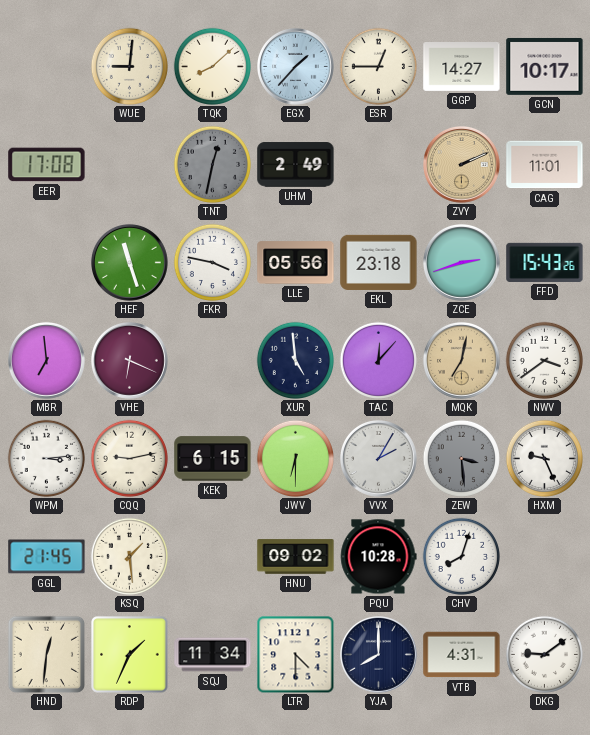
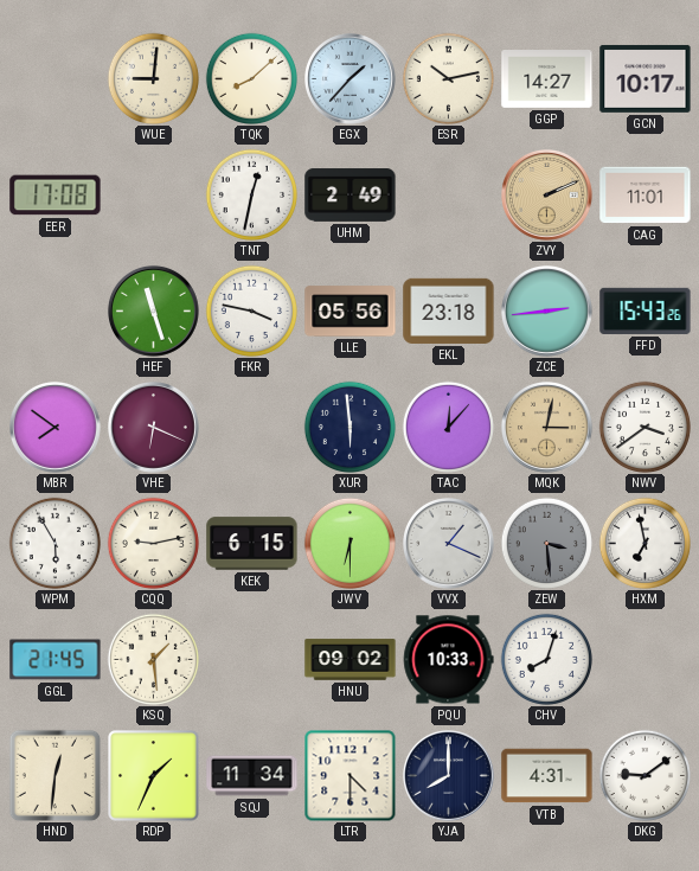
ESR: 12:45 -> 10:13 (448, 78)
TNT dial: grey -> white (251, 194)
ZCE: 2:42 -> 2:44 (547, 312)
MBR: 6:59 -> 7:51 (56, 428)
XUR: 4:59 -> 5:59 (349, 427)
MQK: 7:02 -> 3:02 (547, 428)
WPM: 3:14 -> 5:55 (54, 543)
VVX: 2:05 -> 1:19 (449, 544)
HXM: 9:26 -> 6:58 (645, 543)
PQU: 10:28 -> 10:33 (448, 660)
